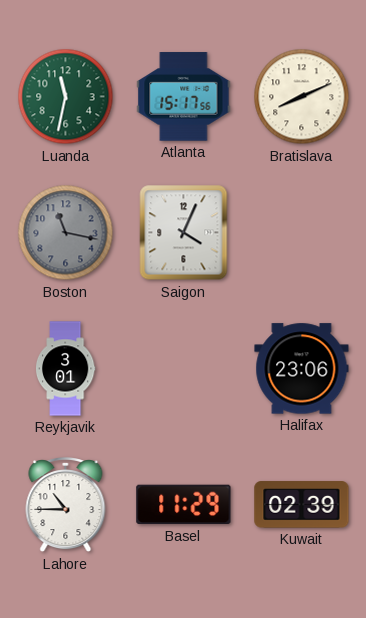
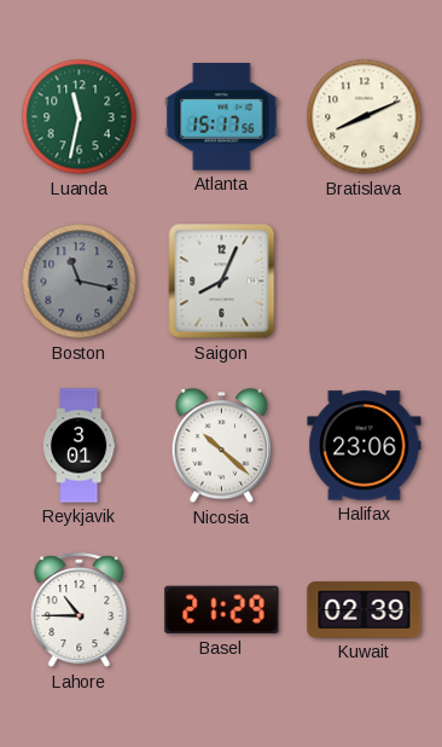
Saigon: 4:04 -> 8:04 (222, 282)
Nicosia: none -> 10:22 (222, 446)
Basel: 11:29 -> 21:29 (222, 610)
